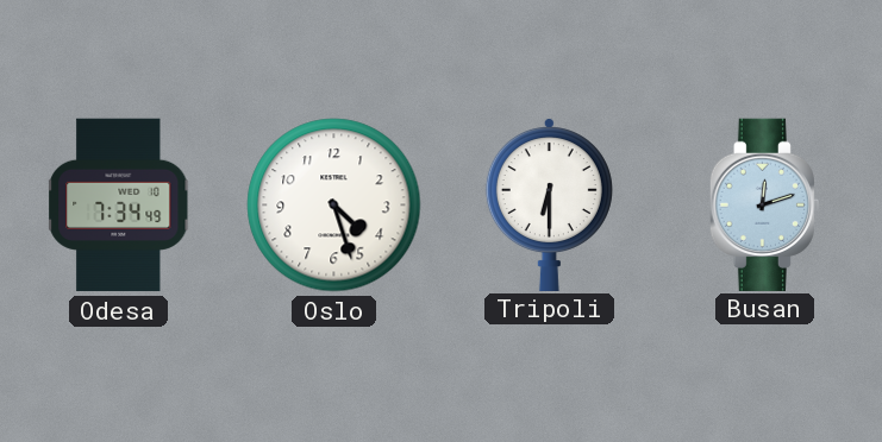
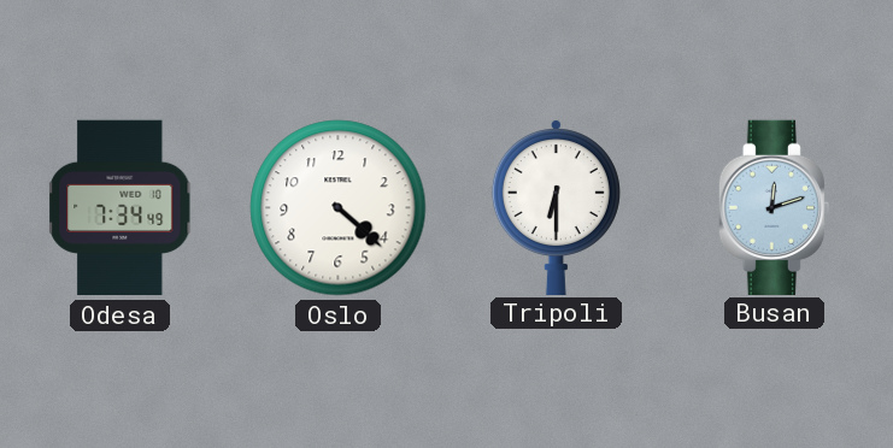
Oslo: 4:27 -> 4:22 (339, 208)
